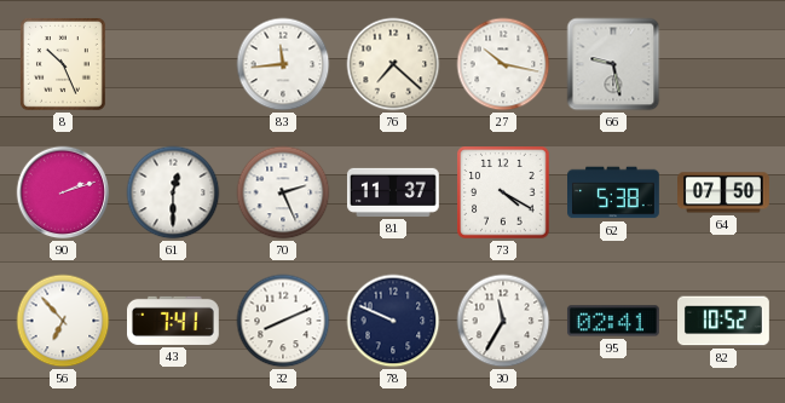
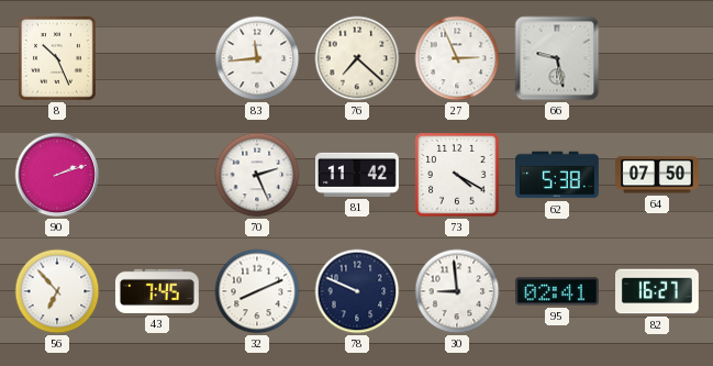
27: 10:17 -> 2:56 (457, 58)
61: 12:30 -> none (173, 192)
81: 11:37 -> 11:42 (357, 175)
43: 7:41 -> 7:45 (157, 291)
30: 11:35 -> 8:59 (457, 291)
82: 10:52 -> 16:27 (658, 291)
